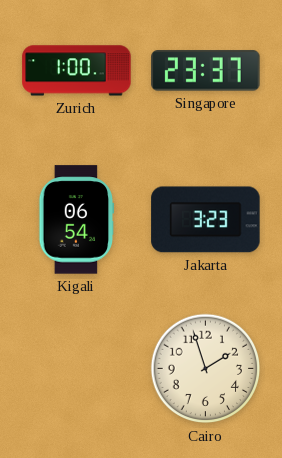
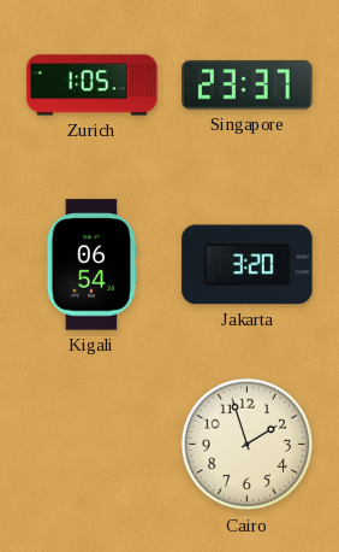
Zurich: 1:00 -> 1:05 (93, 86)
Jakarta: 3:23 -> 3:20 (248, 265)
